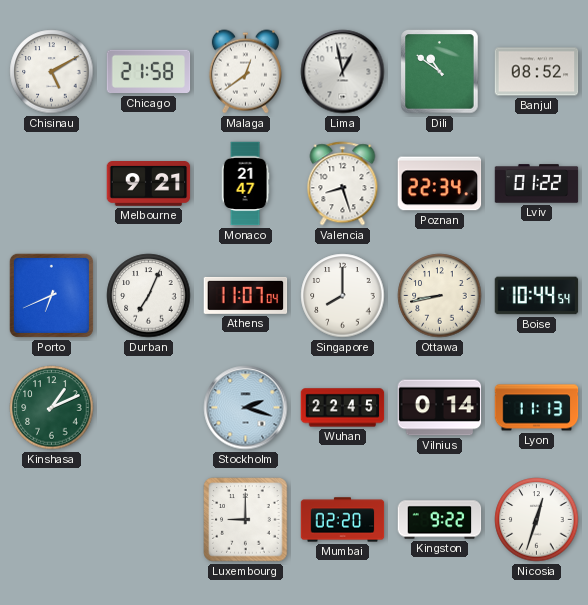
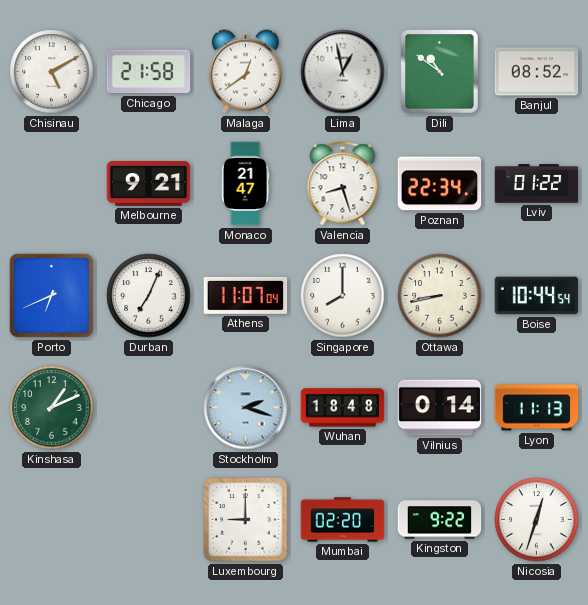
Wuhan: 22:45 -> 18:48 (343, 408)
